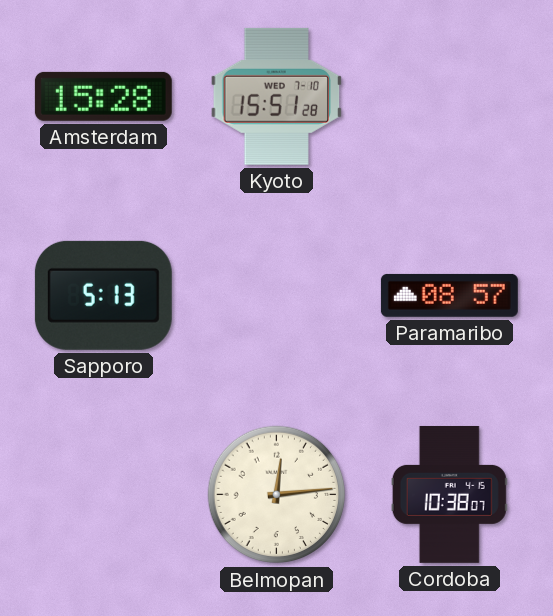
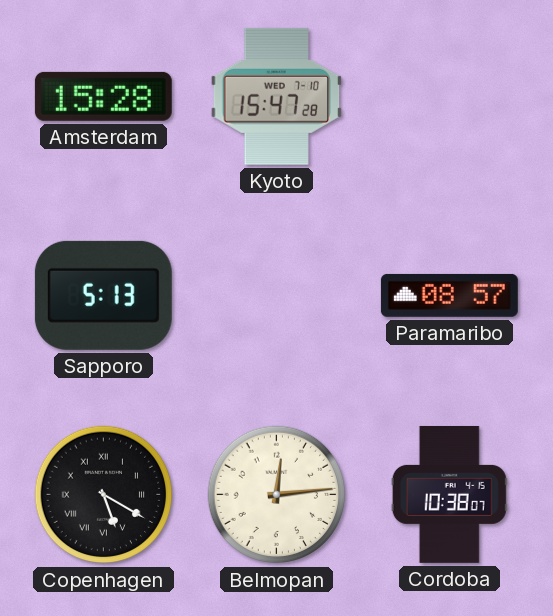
Kyoto: 15:51 -> 15:47 (277, 96)
Copenhagen: none -> 5:20 (104, 495)
